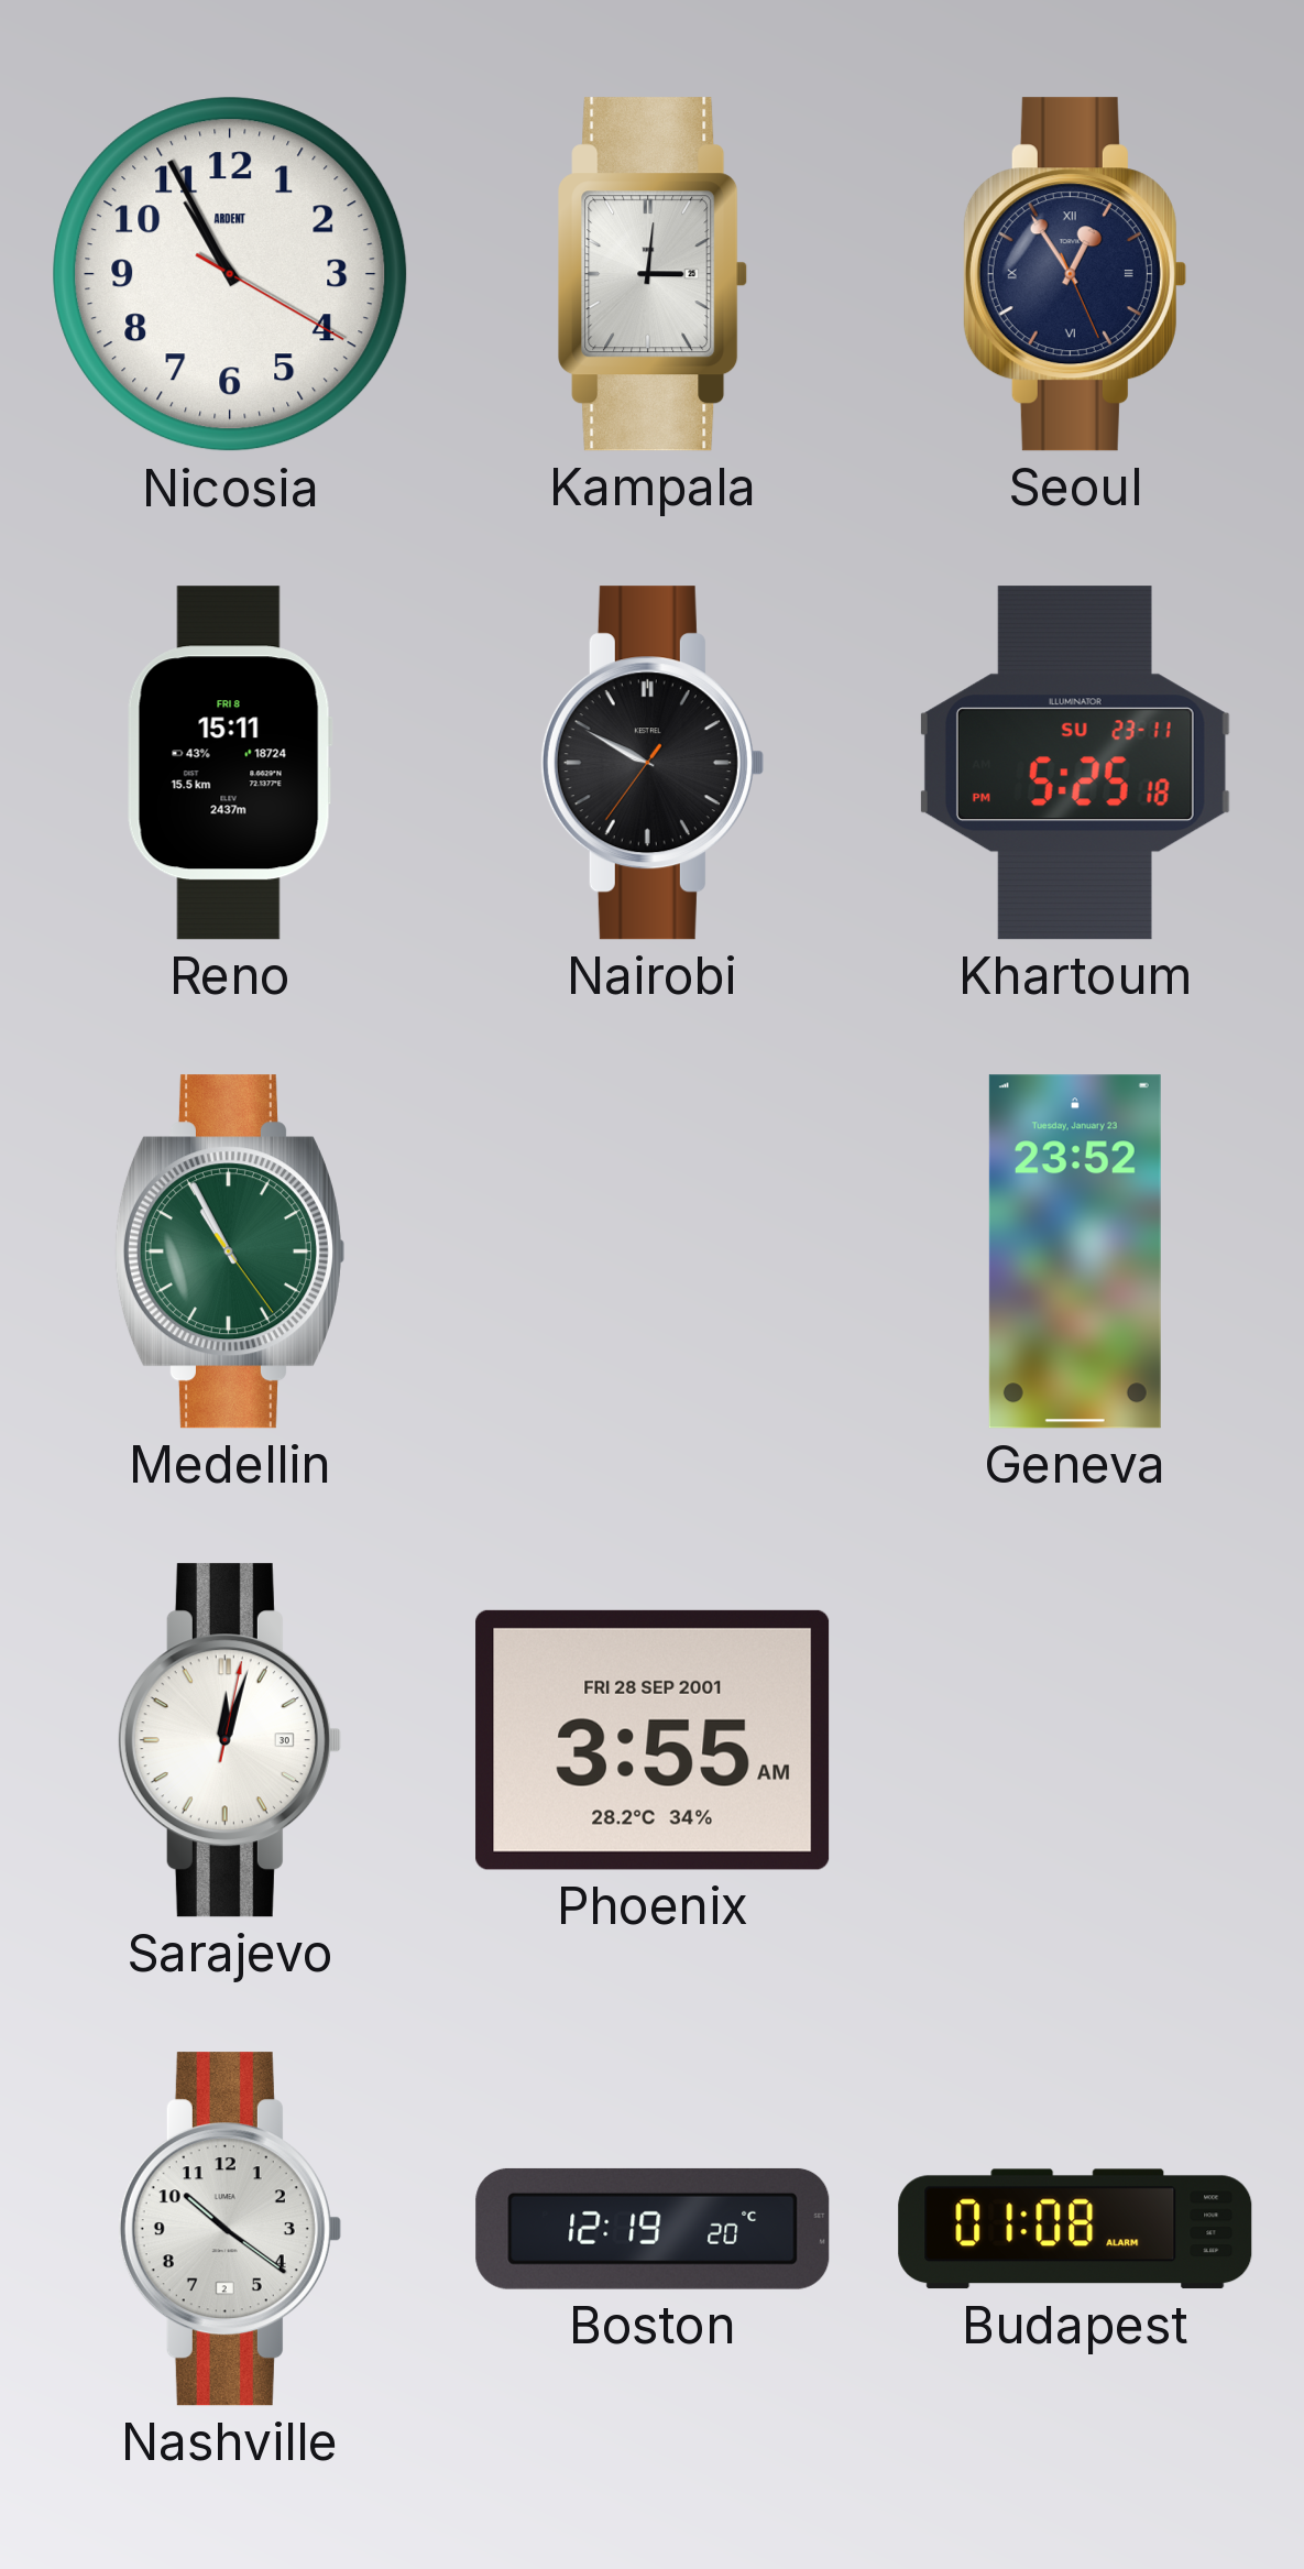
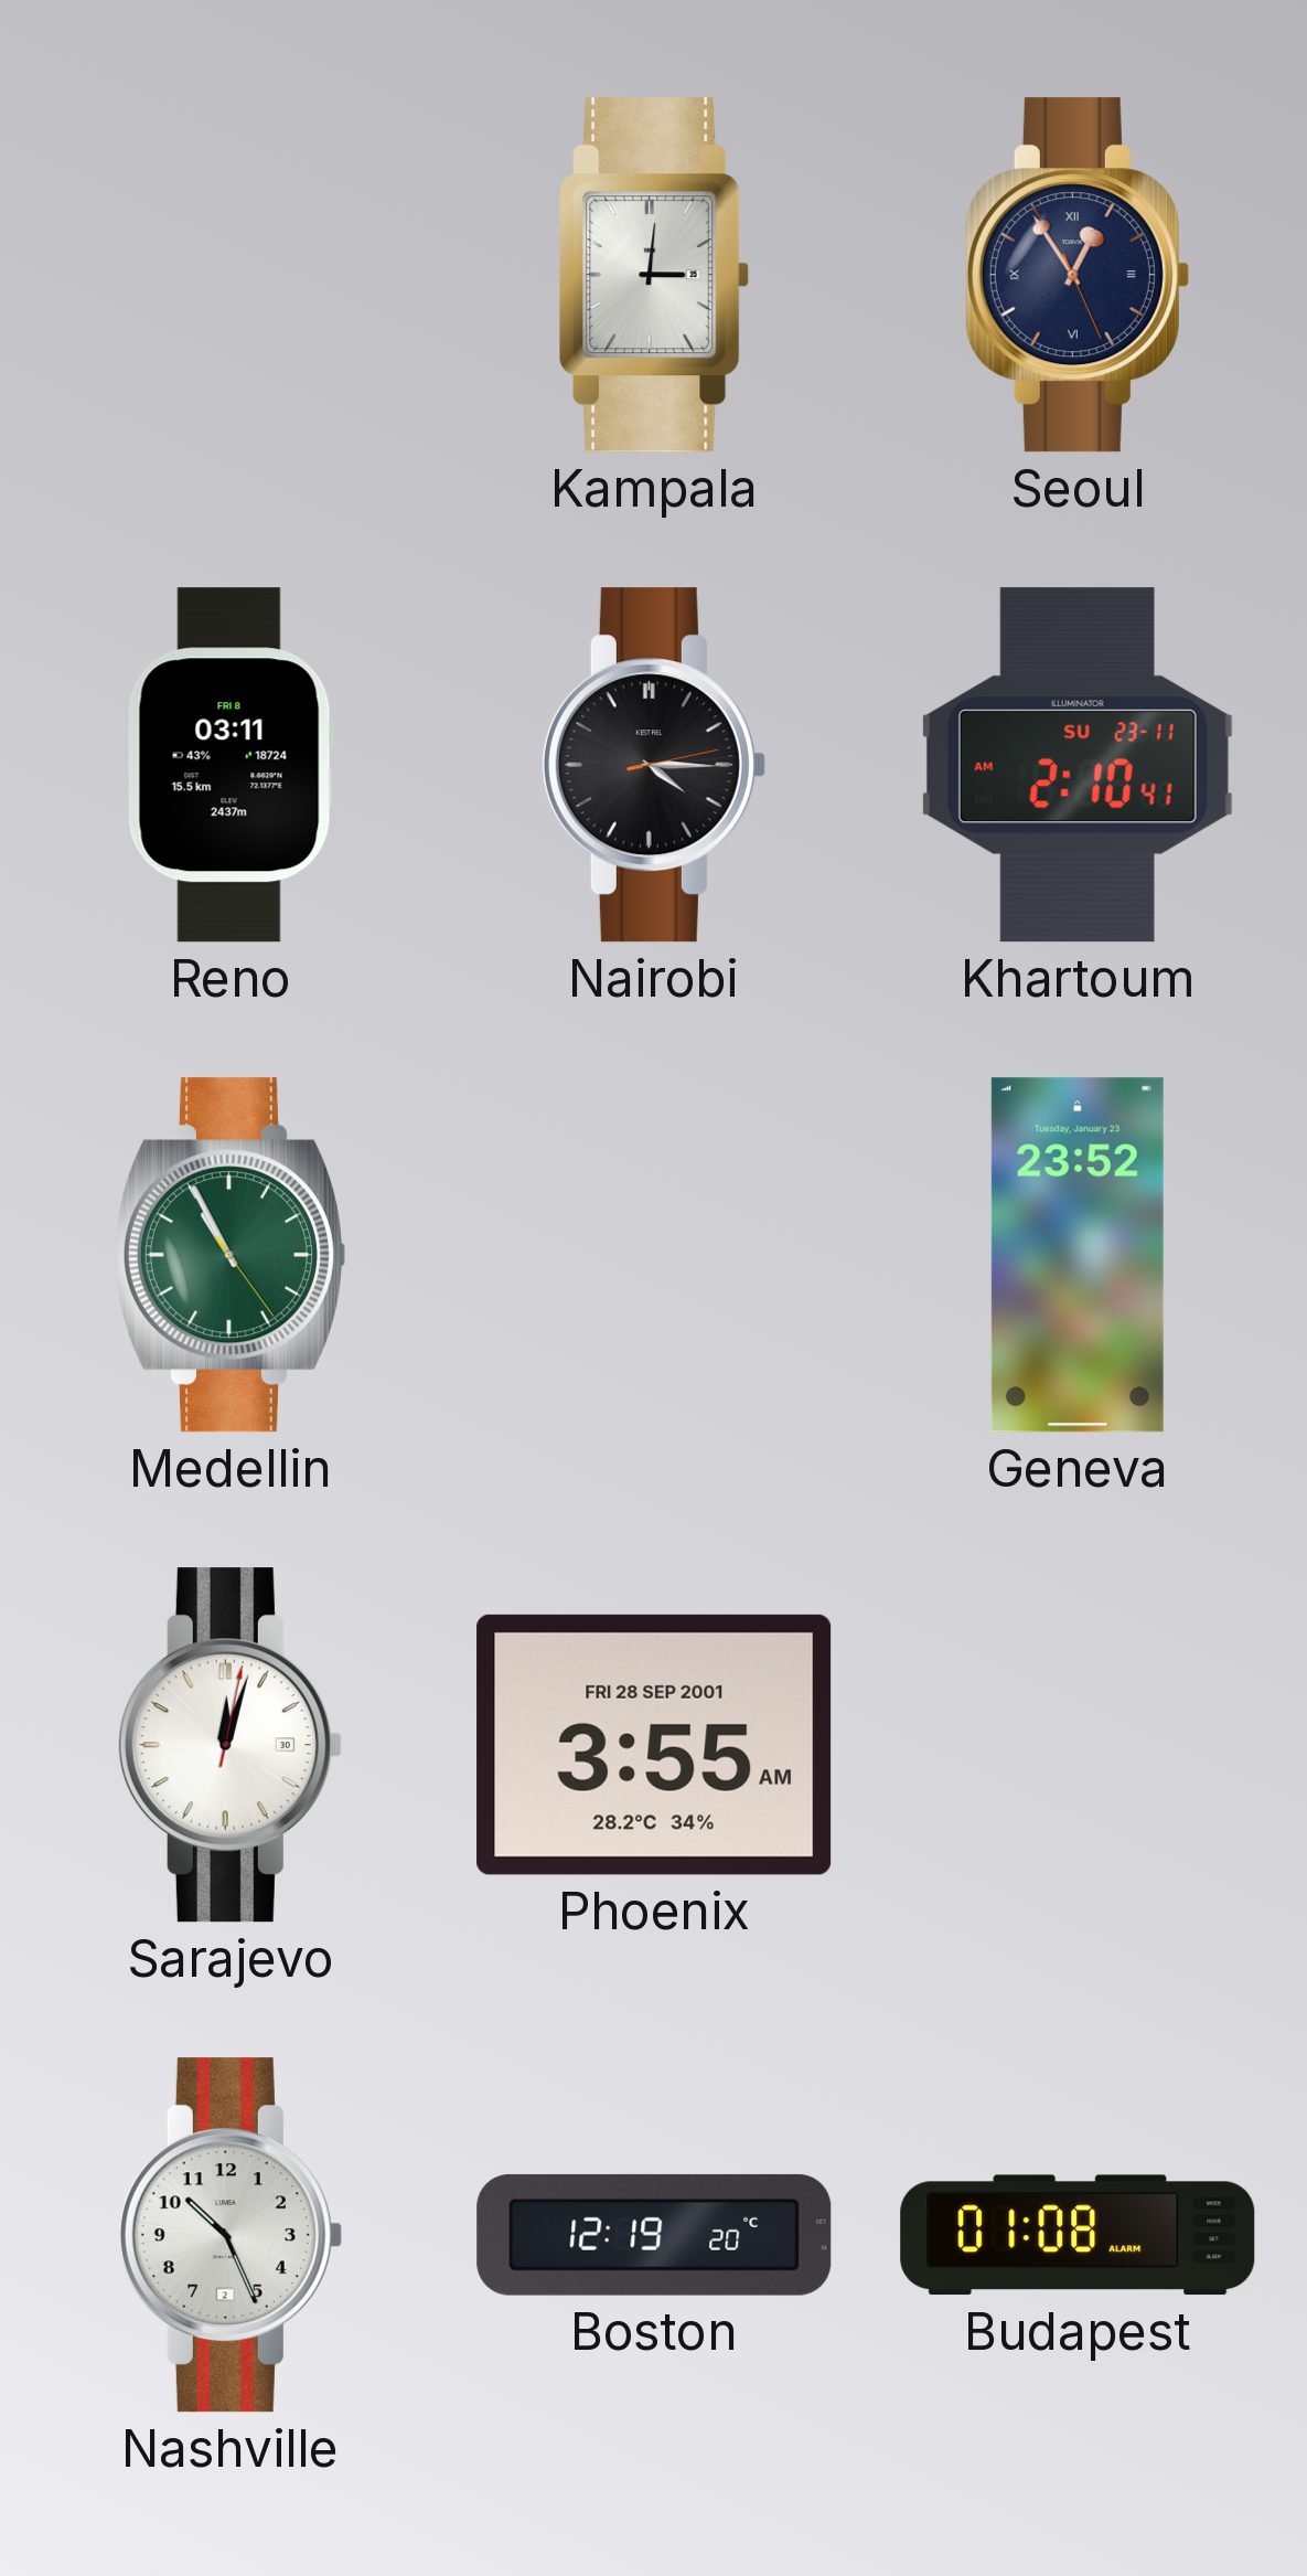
Nicosia: 10:55 -> none (230, 274)
Reno: 15:11 -> 03:11 (231, 765)
Nairobi: 9:49 -> 4:15 (653, 765)
Khartoum: 5:25 -> 2:10 (1078, 765)
Nashville: 10:21 -> 10:26 (229, 2235)
